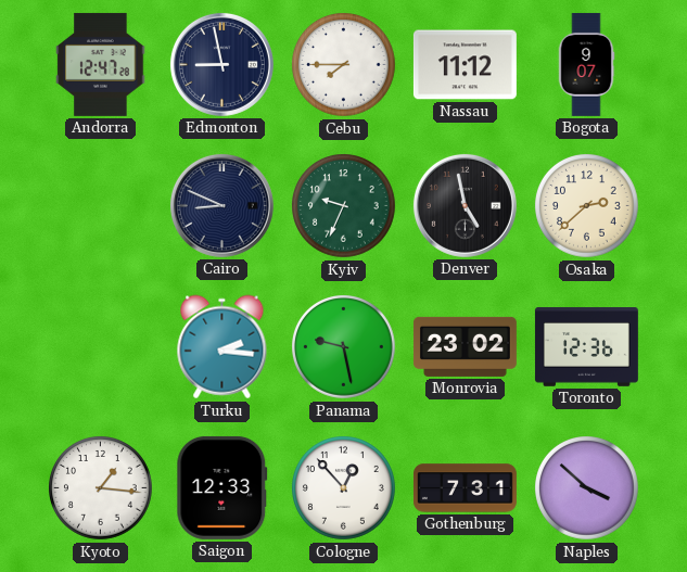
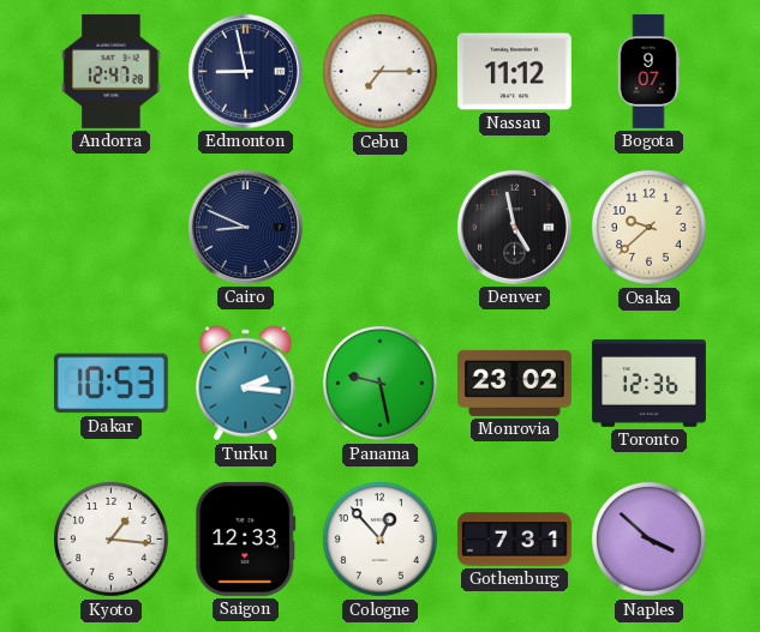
Cebu: 7:45 -> 7:15 (381, 72)
Kyiv: 9:34 -> none (344, 206)
Osaka: 2:38 -> 9:38 (650, 228)
Dakar: none -> 10:53 (110, 384)
